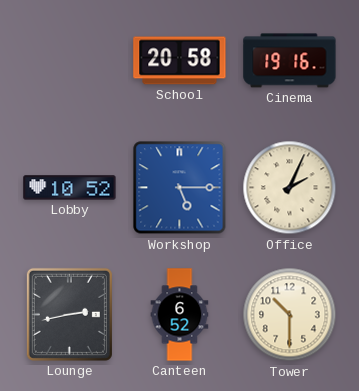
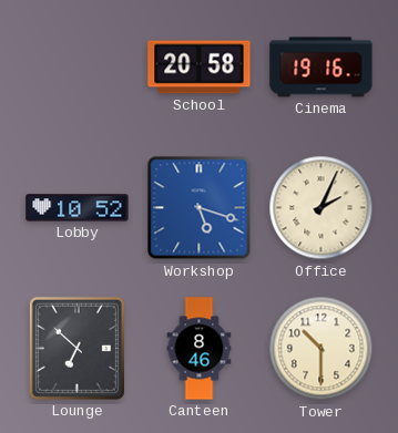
Workshop: 5:15 -> 5:18 (200, 208)
Lounge: 2:43 -> 6:52 (76, 348)
Canteen: 6:52 -> 8:46 (200, 349)
